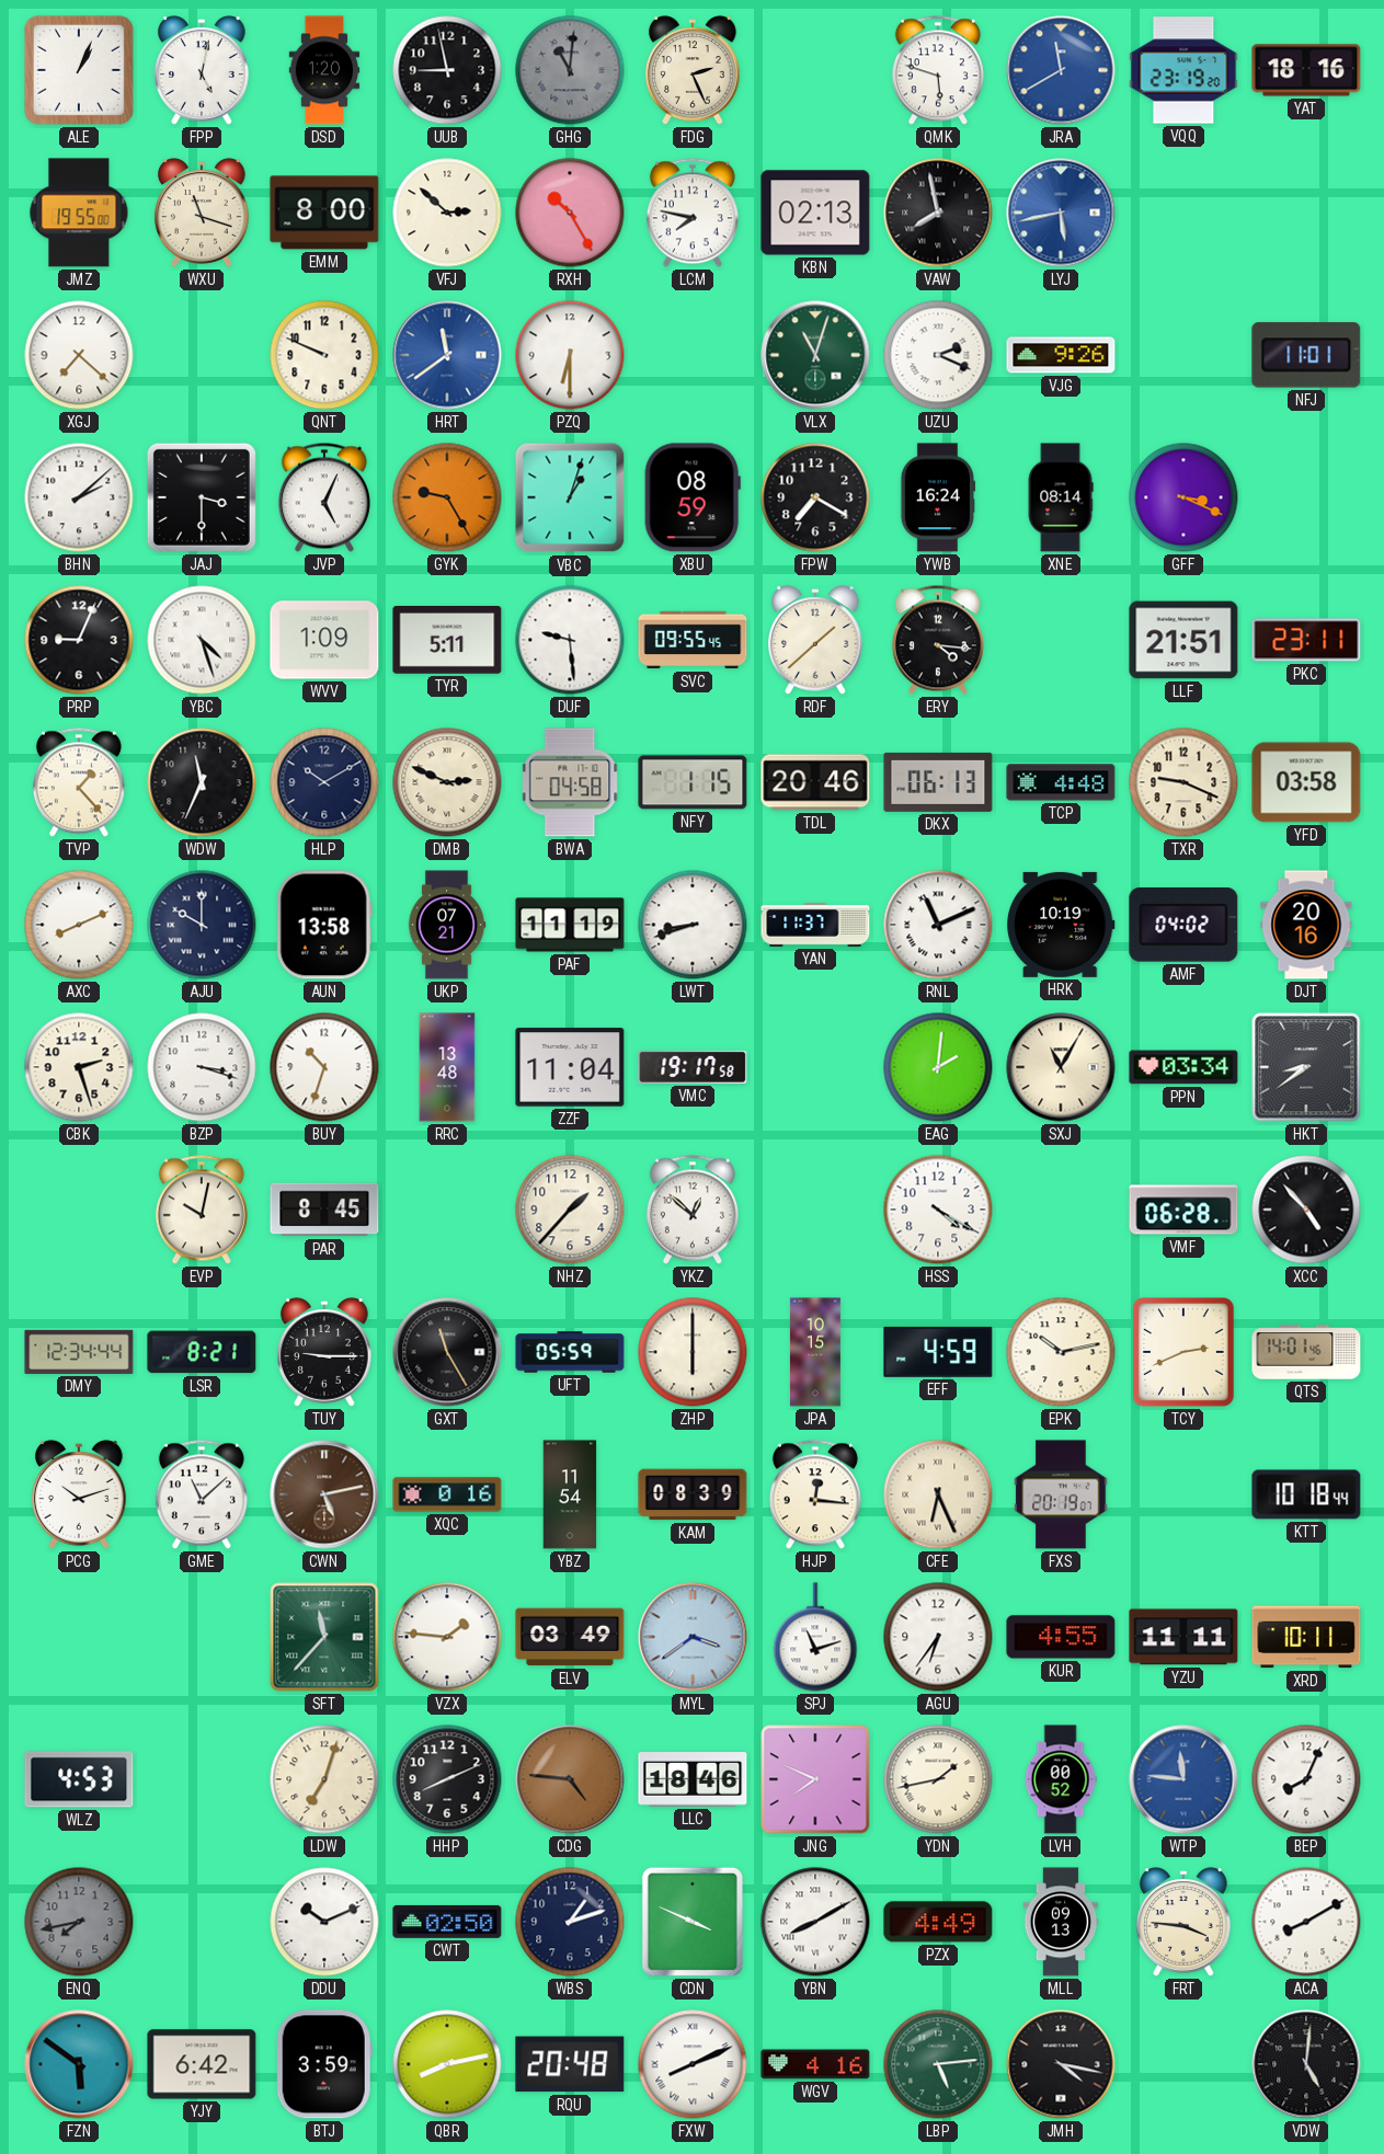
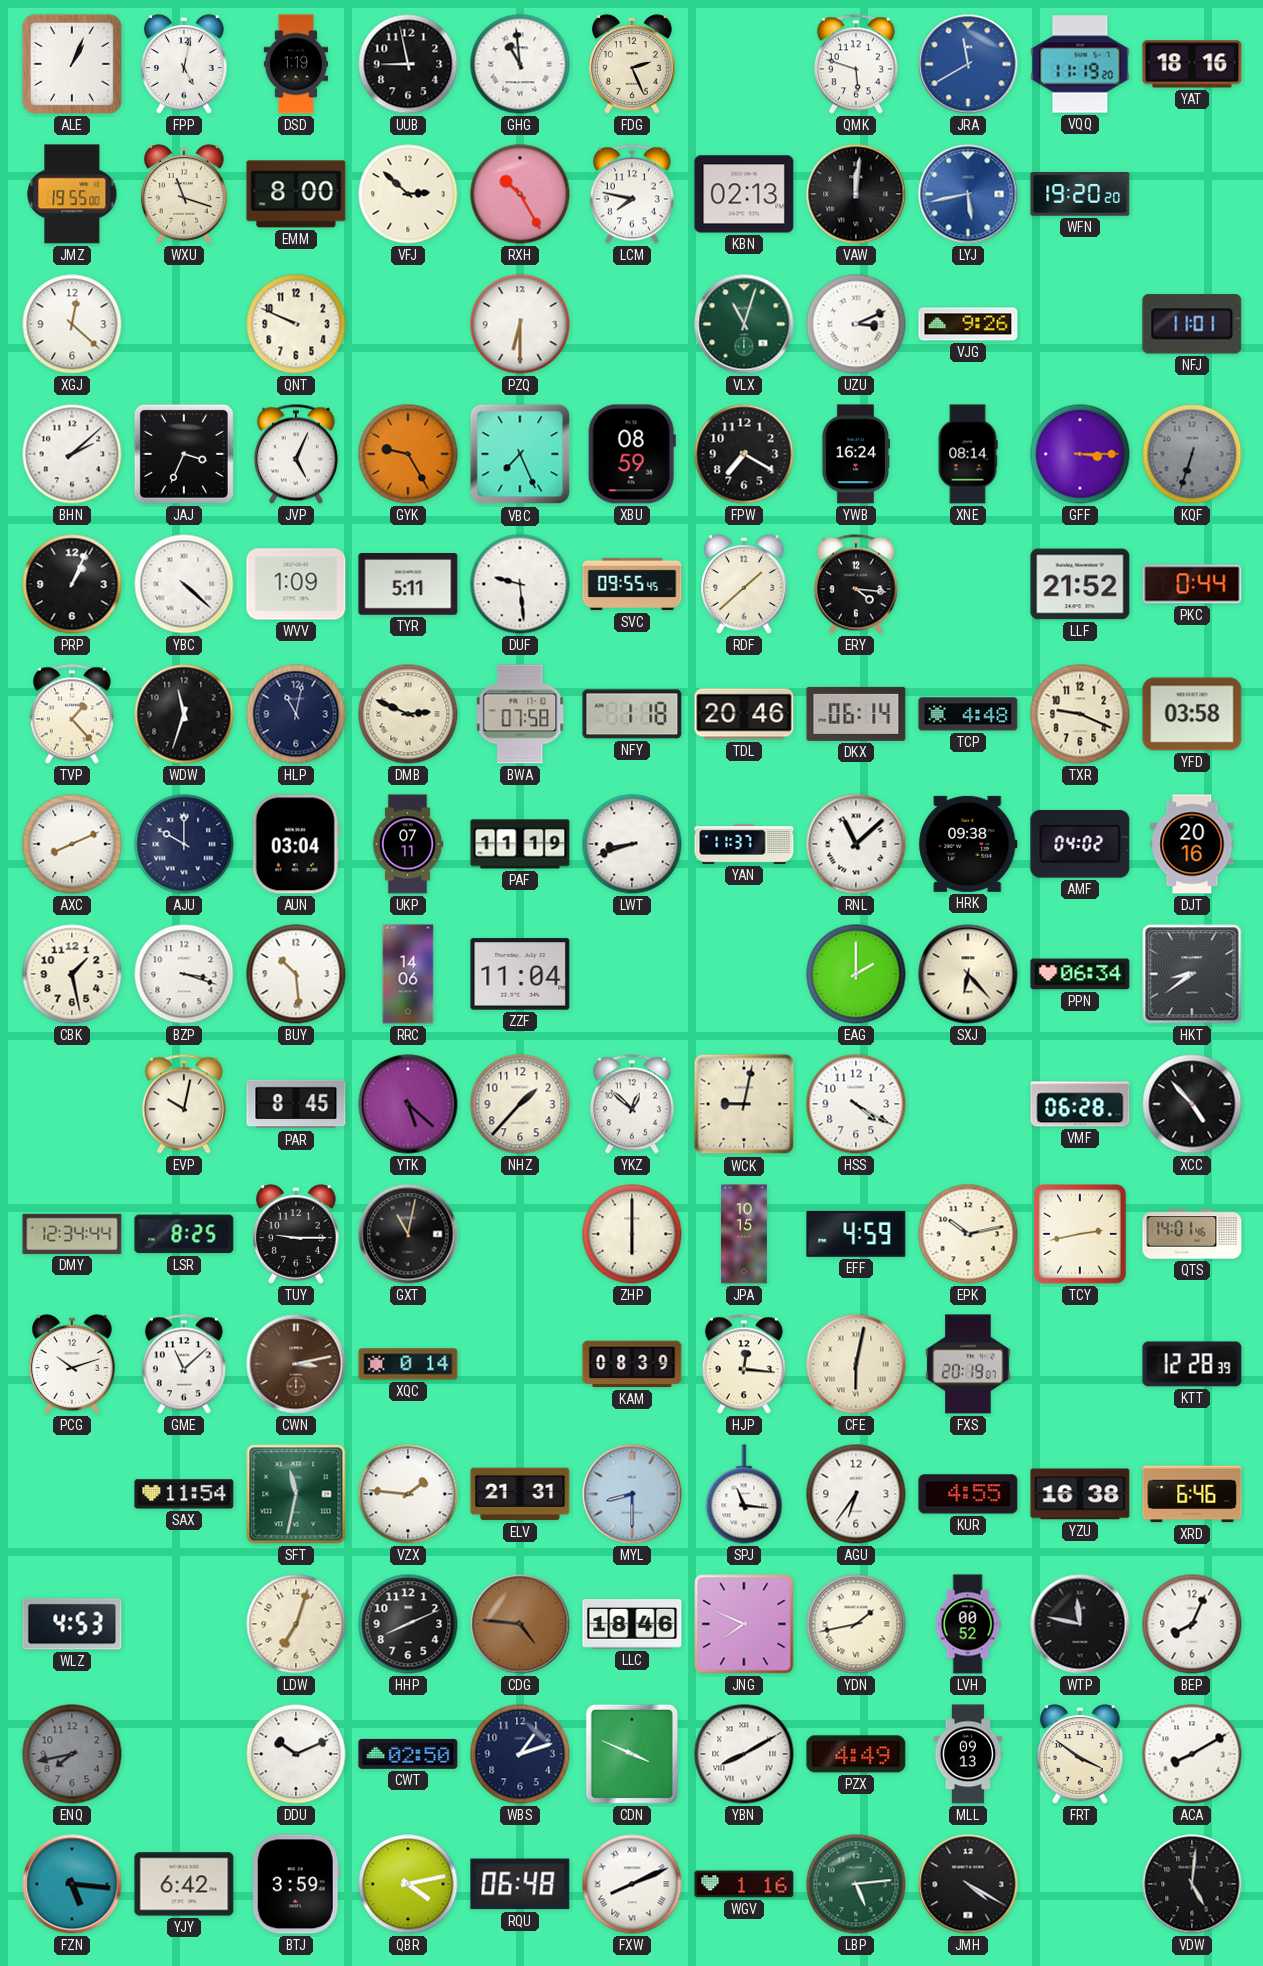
DSD: 1:20 -> 1:19 (296, 64)
GHG: 11:01 -> 10:59 (520, 64)
GHG dial: grey -> white (520, 64)
VQQ: 23:19 -> 11:19 (1080, 64)
VAW: 7:58 -> 12:01 (856, 194)
WFN: none -> 19:20 (1080, 194)
XGJ: 7:22 -> 12:22 (72, 324)
HRT: 11:39 -> none (447, 355)
UZU: 2:19 -> 3:11 (856, 324)
JAJ: 3:30 -> 3:34 (184, 454)
VBC: 1:03 -> 7:26 (520, 454)
GFF: 3:19 -> 3:15 (1080, 454)
KQF: none -> 6:33 (1192, 454)
PRP: 9:04 -> 1:04 (72, 584)
YBC: 4:27 -> 4:22 (184, 584)
LLF: 21:51 -> 21:52 (1080, 584)
PKC: 23:11 -> 0:44 (1192, 584)
WDW: 11:34 -> 11:33 (184, 714)
HLP: 10:10 -> 11:02 (296, 714)
BWA: 04:58 -> 07:58 (520, 714)
NFY: 1:15 -> 1:18 (632, 714)
DKX: 06:13 -> 06:14 (856, 714)
AUN: 13:58 -> 03:04 (296, 844)
UKP: 07:21 -> 07:11 (408, 844)
RNL: 11:11 -> 11:08 (856, 844)
HRK: 10:19 -> 09:38 (968, 844)
CBK: 2:27 -> 1:28 (72, 974)
BUY: 10:33 -> 10:29 (296, 974)
RRC: 13:48 -> 14:06 (408, 974)
VMC: 19:17 -> none (693, 1067)
EAG: 2:01 -> 2:00 (856, 974)
SXJ: 11:05 -> 6:23 (968, 974)
PPN: 03:34 -> 06:34 (1080, 974)
YTK: none -> 5:22 (408, 1104)
WCK: none -> 9:02 (744, 1104)
LSR: 8:21 -> 8:25 (184, 1234)
GXT: 11:25 -> 11:02 (408, 1234)
UFT: 05:59 -> none (570, 1352)
TCY: 2:41 -> 2:43 (1081, 1235)
CWN: 5:13 -> 3:13 (296, 1364)
XQC: 0:16 -> 0:14 (408, 1364)
YBZ: 11:54 -> none (570, 1494)
CFE: 6:26 -> 6:02 (856, 1364)
KTT: 10:18 -> 12:28 (1192, 1364)
SAX: none -> 11:54 (184, 1494)
SFT: 11:37 -> 11:32 (296, 1494)
ELV: 03:49 -> 21:31 (520, 1494)
MYL: 3:39 -> 8:30 (632, 1494)
SPJ: 11:12 -> 11:16 (744, 1494)
YZU: 11:11 -> 16:38 (1080, 1494)
XRD: 10:11 -> 6:46 (1192, 1494)
WTP: 11:46 -> 11:47 (1080, 1624)
WTP dial: blue -> black (1080, 1624)
FRT: 3:46 -> 3:51 (1080, 1754)
FZN: 5:51 -> 5:16 (72, 1884)
QBR: 8:13 -> 4:13 (408, 1884)
RQU: 20:48 -> 06:48 (520, 1884)
WGV: 4:16 -> 1:16 (744, 1884)
JMH: 4:17 -> 4:20 (968, 1884)
